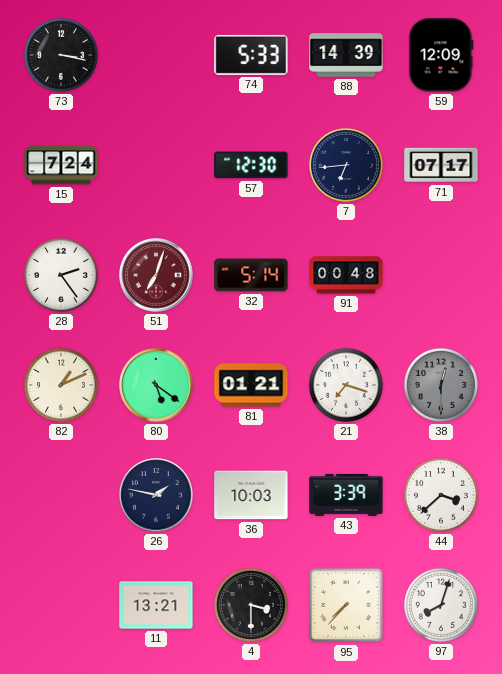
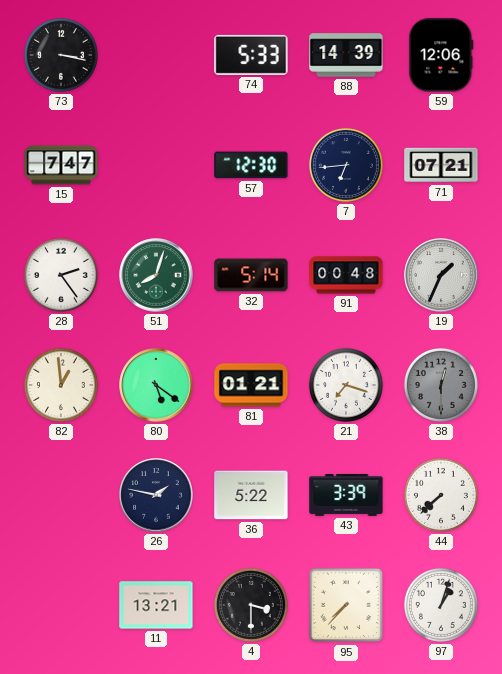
59: 12:09 -> 12:06 (441, 55)
15: 7:24 -> 7:47 (61, 165)
71: 07:17 -> 07:21 (441, 165)
51: 7:03 -> 8:03 (156, 275)
51 dial: burgundy -> green (156, 275)
19: none -> 1:34 (441, 275)
82: 1:11 -> 12:59 (61, 385)
36: 10:03 -> 5:22 (251, 495)
44: 3:38 -> 7:38 (441, 495)
97: 8:03 -> 1:03 (441, 605)
